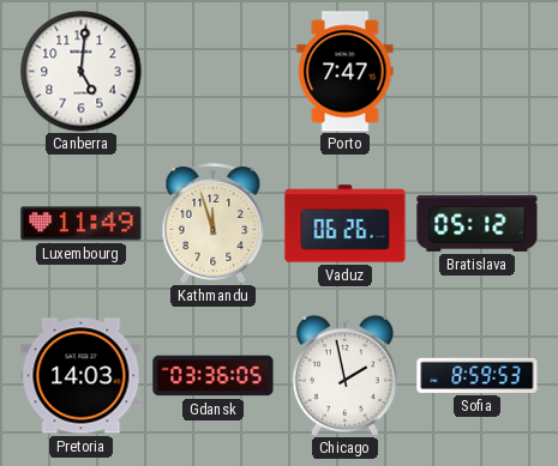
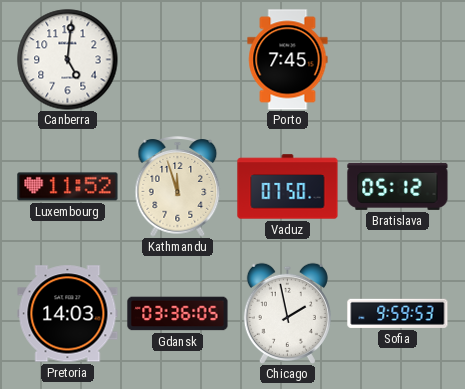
Porto: 7:47 -> 7:45 (288, 60)
Luxembourg: 11:49 -> 11:52 (68, 187)
Vaduz: 06:26 -> 07:50 (288, 187)
Sofia: 8:59 -> 9:59 (398, 313)
